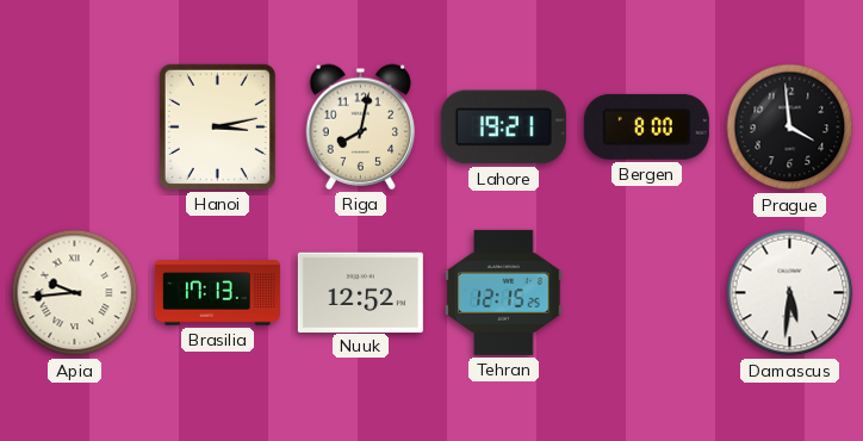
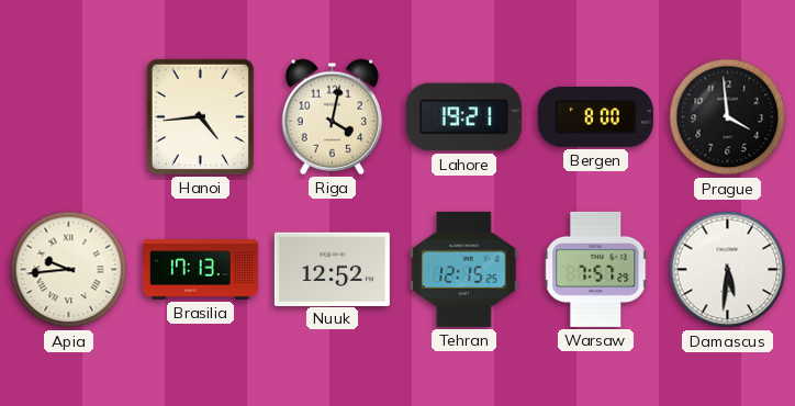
Hanoi: 3:13 -> 4:44 (200, 116)
Riga: 8:02 -> 4:02 (333, 116)
Warsaw: none -> 7:57 (596, 269)
